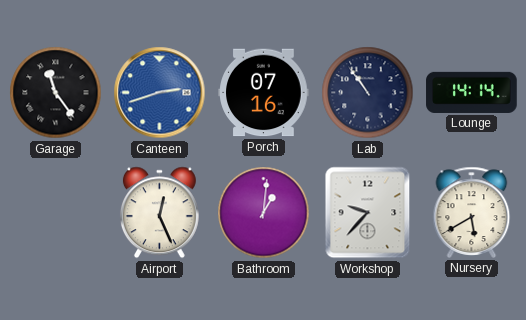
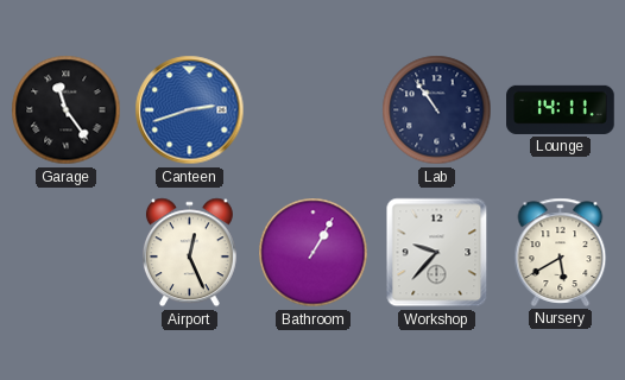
Porch: 07:16 -> none (264, 93)
Lounge: 14:14 -> 14:11 (561, 109)
Bathroom: 1:01 -> 1:05 (314, 253)
